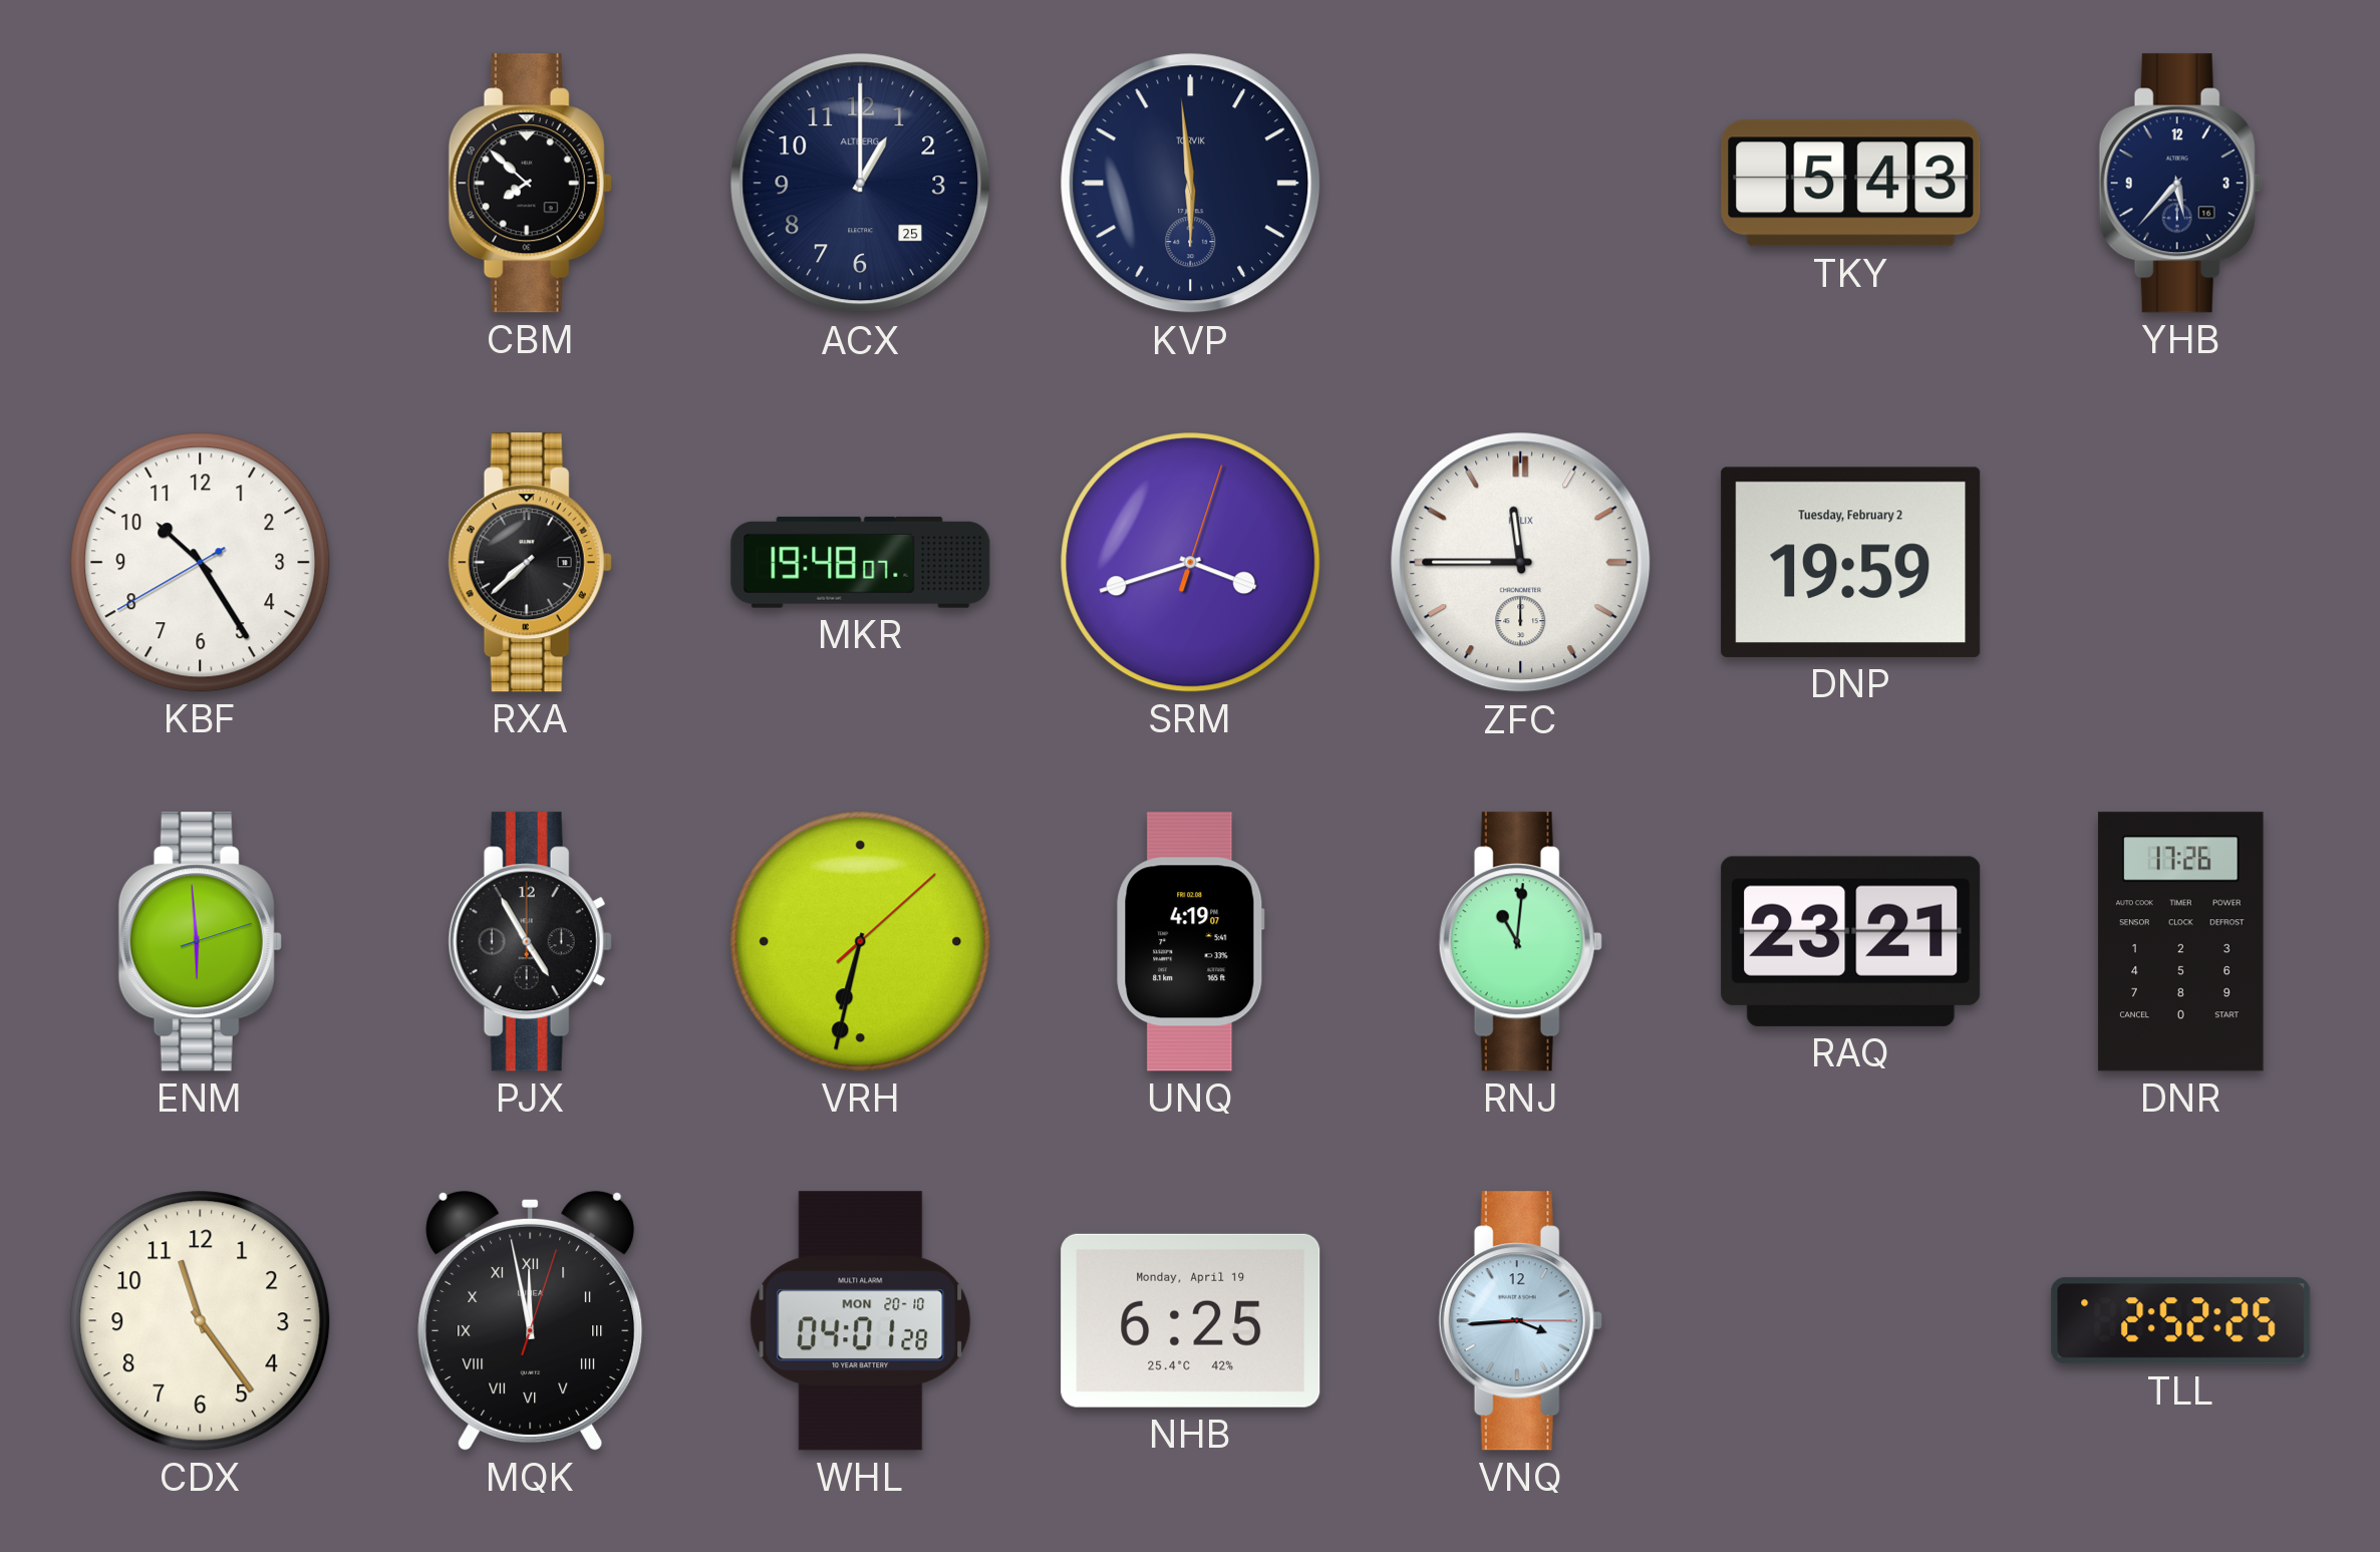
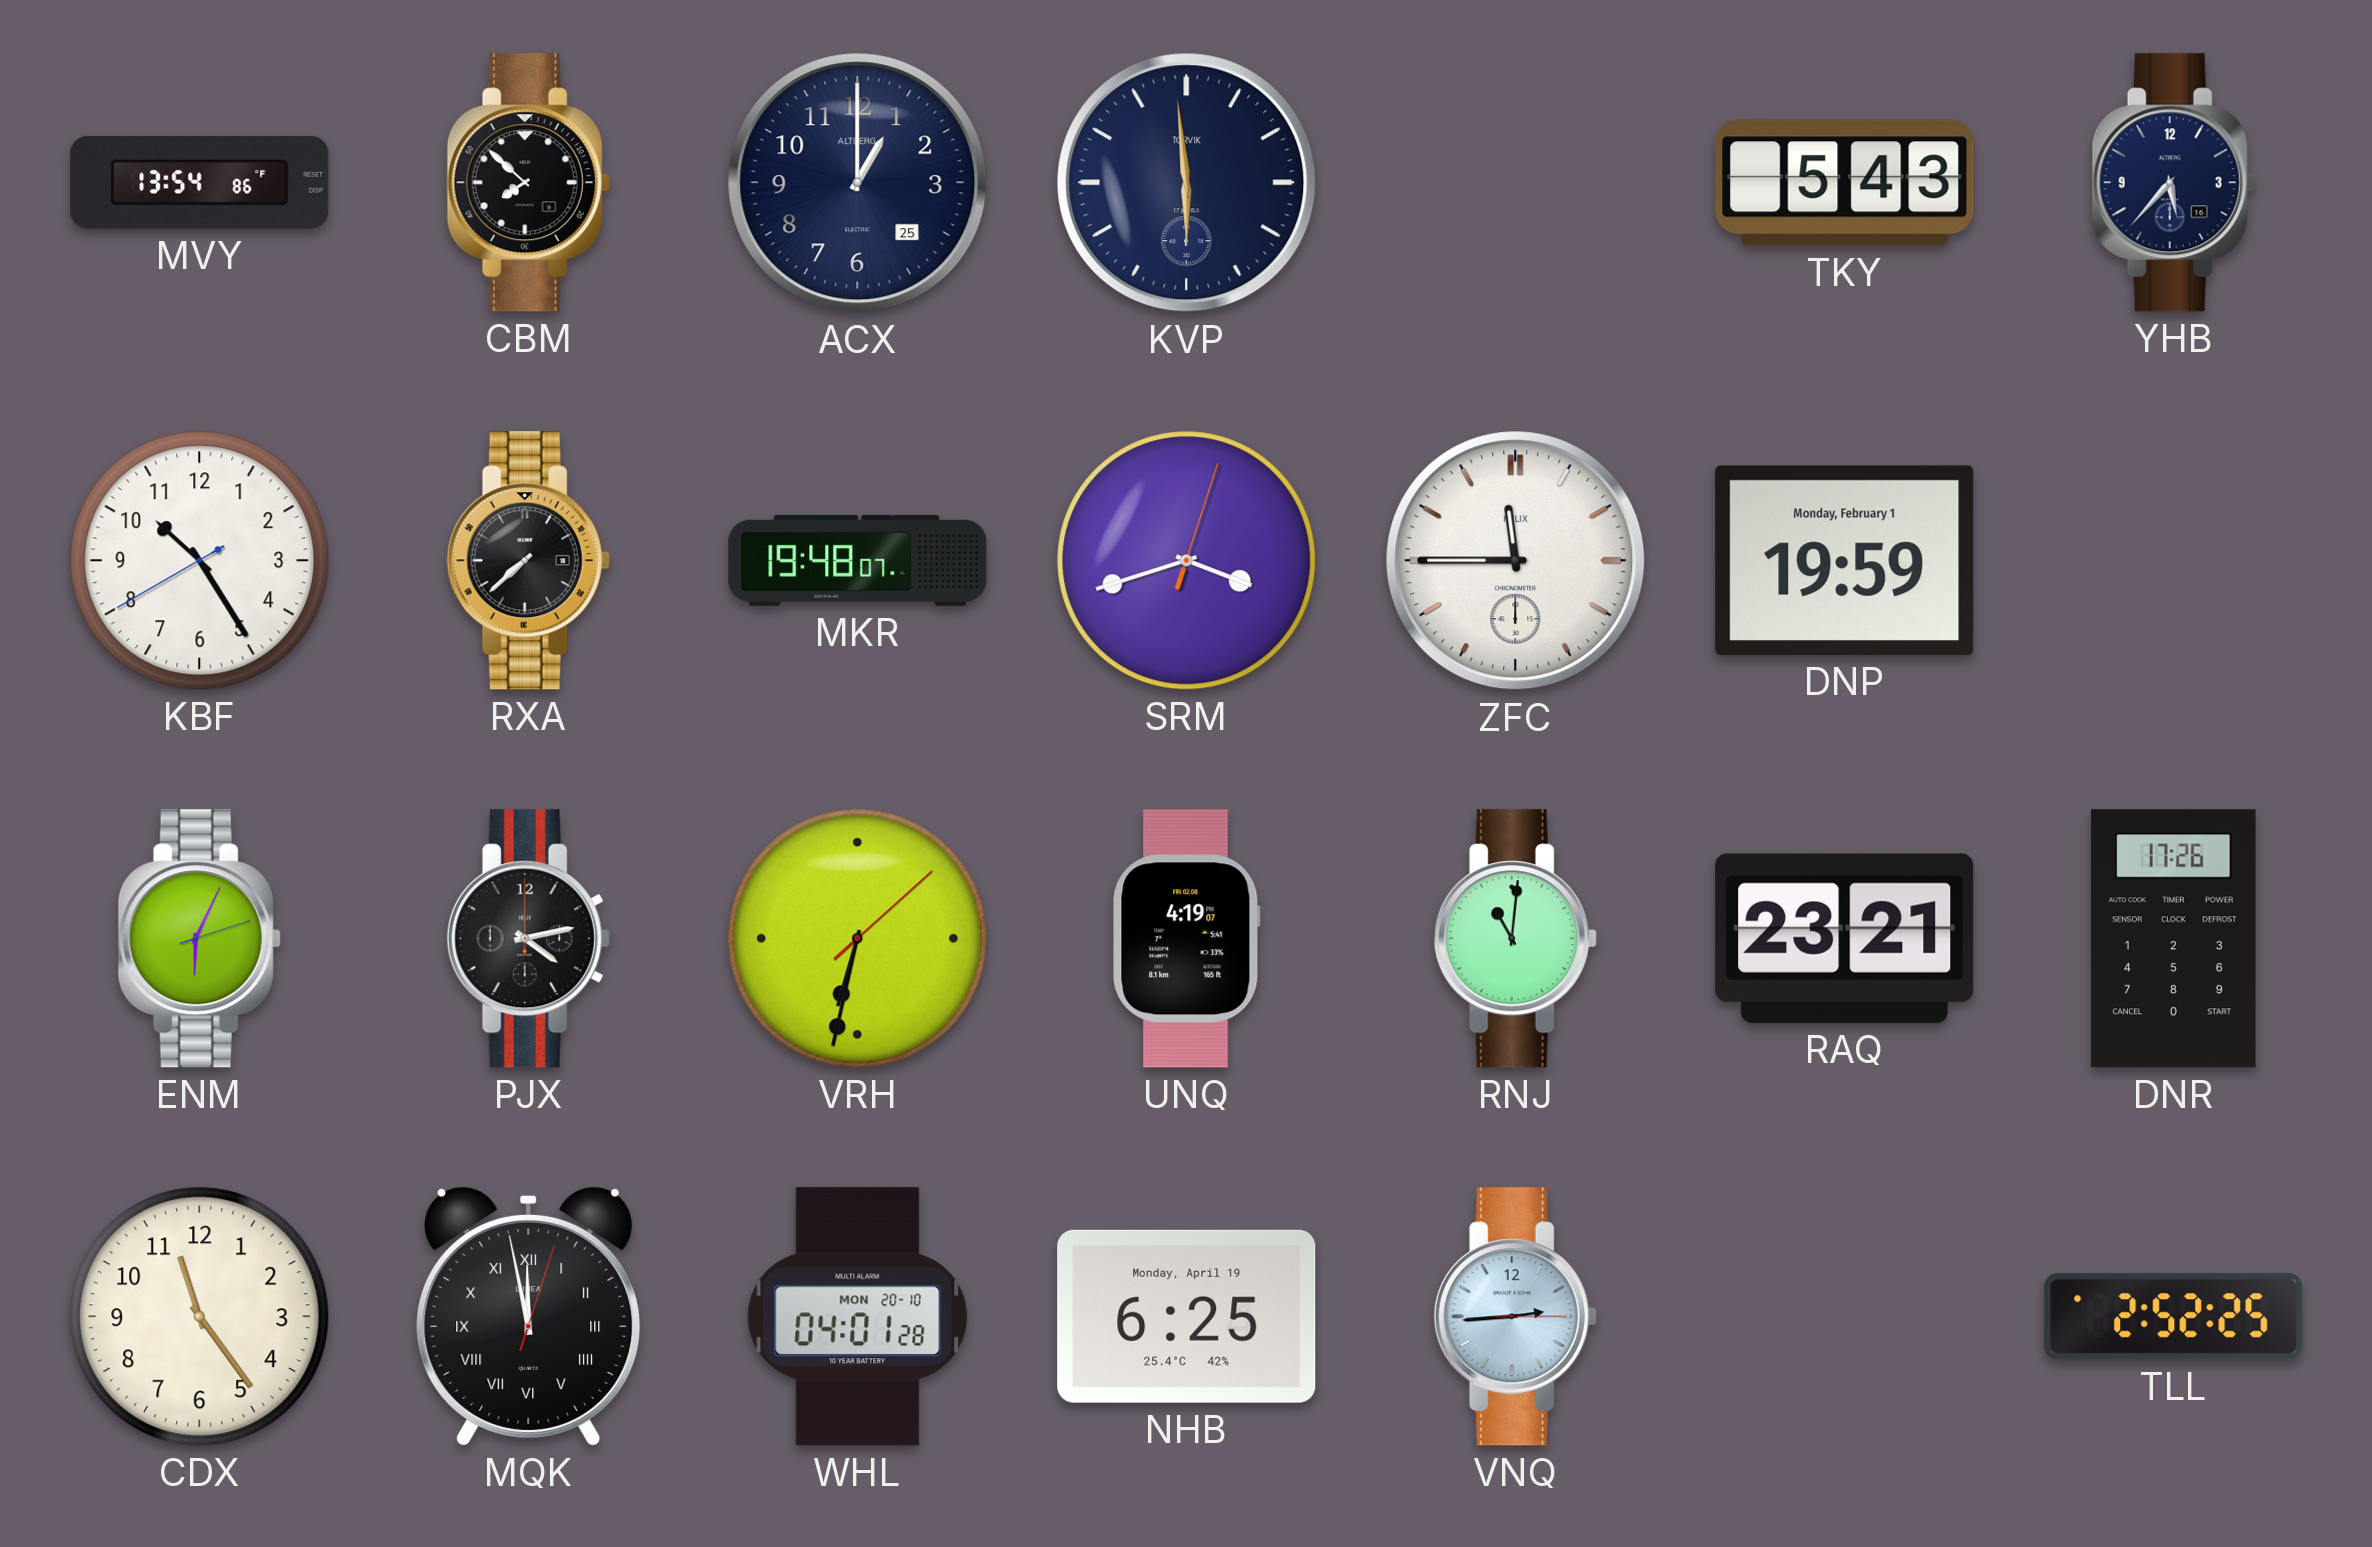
MVY: none -> 13:54 (200, 182)
DNP date: Tuesday, February 2 -> Monday, February 1 (1845, 560)
ENM: 5:59 -> 6:04 (199, 939)
PJX: 4:55 -> 4:13 (528, 939)
VNQ: 3:44 -> 2:44 (1515, 1317)
